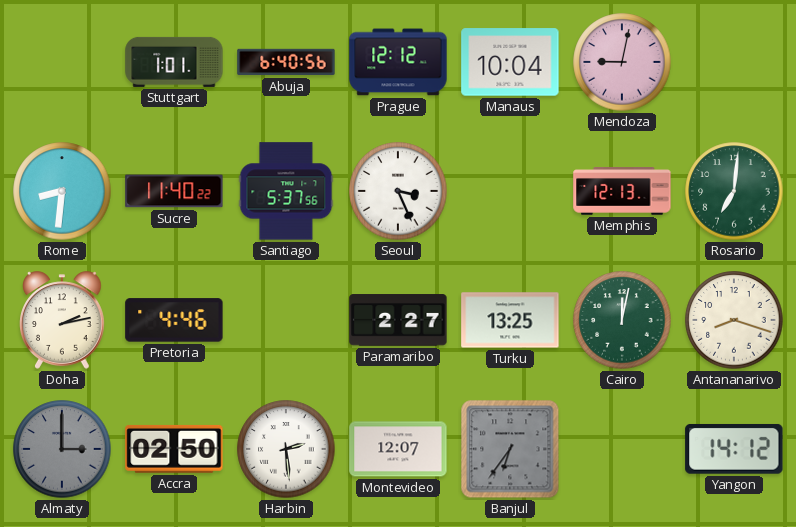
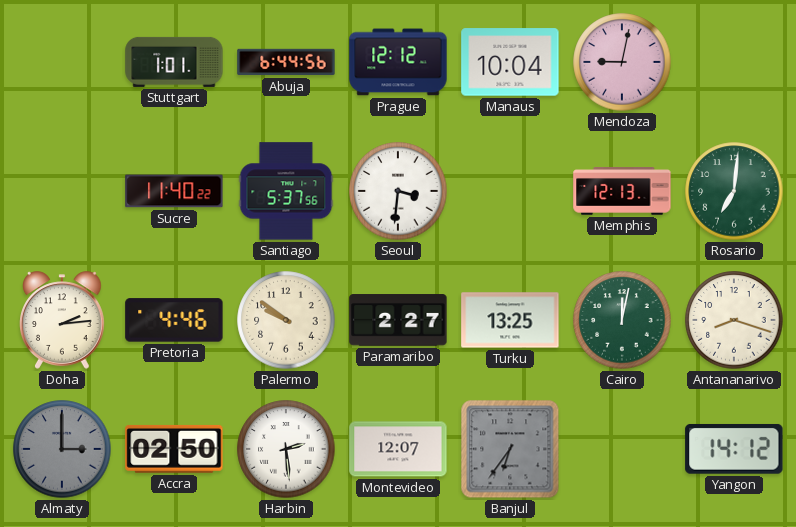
Abuja: 6:40 -> 6:44 (286, 62)
Rome: 8:31 -> none (62, 191)
Seoul: 3:26 -> 3:31 (398, 191)
Doha: 2:13 -> 2:14 (63, 320)
Palermo: none -> 9:51 (286, 320)
